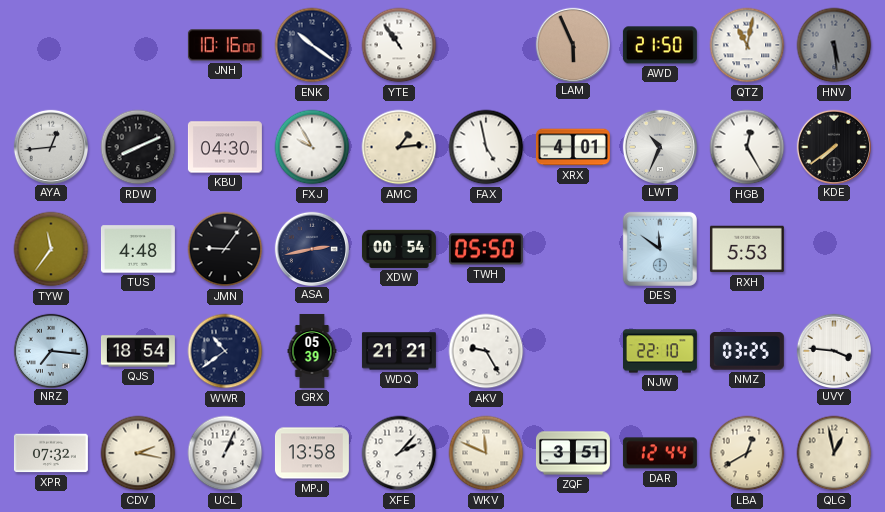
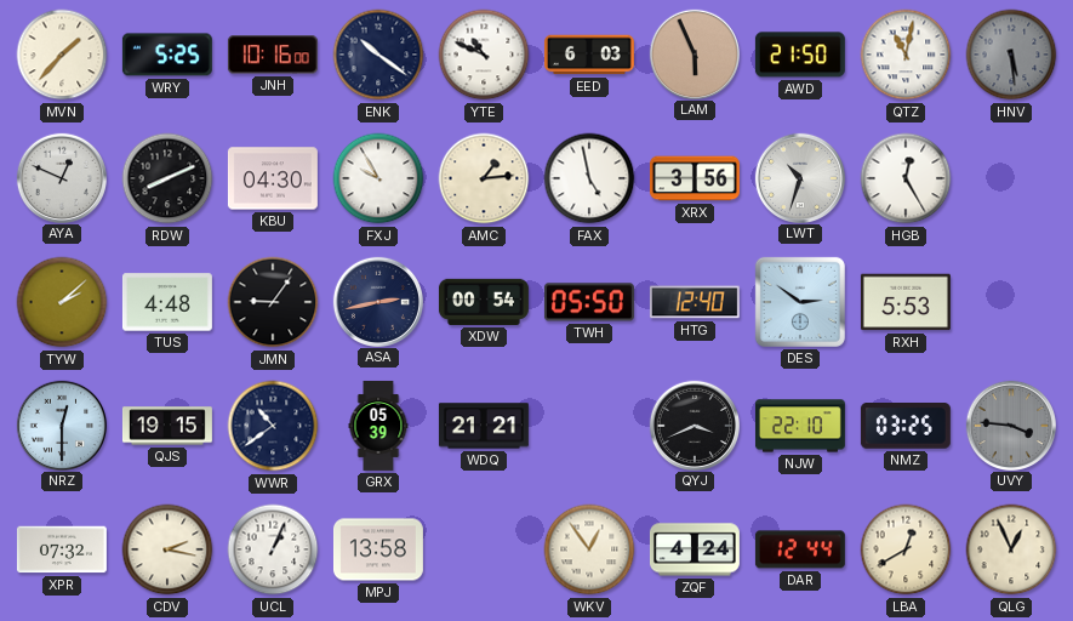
MVN: none -> 1:37 (62, 55)
WRY: none -> 5:25 (167, 55)
YTE: 10:54 -> 10:49 (484, 55)
EED: none -> 6:03 (589, 55)
AYA: 12:44 -> 12:49 (61, 177)
XRX: 4:01 -> 3:56 (695, 178)
LWT: 10:34 -> 10:33 (799, 177)
KDE: 7:39 -> none (833, 146)
TYW: 11:36 -> 2:08 (62, 302)
HTG: none -> 12:40 (695, 302)
DES: 11:51 -> 2:51 (800, 302)
NRZ: 7:16 -> 12:30 (61, 425)
QJS: 18:54 -> 19:15 (167, 426)
AKV: 9:25 -> none (486, 351)
QYJ: none -> 3:41 (694, 425)
UVY dial: white -> grey (1010, 425)
XFE: 2:07 -> none (399, 453)
WKV: 11:49 -> 12:54 (589, 549)
ZQF: 3:51 -> 4:24 (695, 549)
QLG: 12:58 -> 12:56 (1011, 549)
